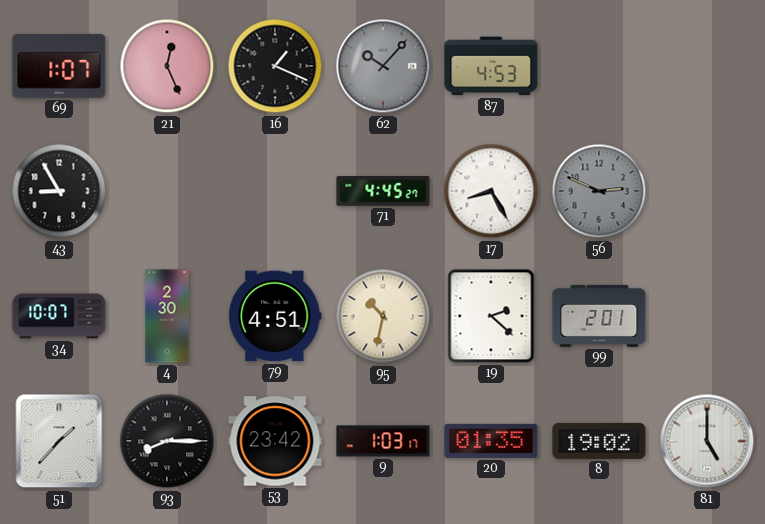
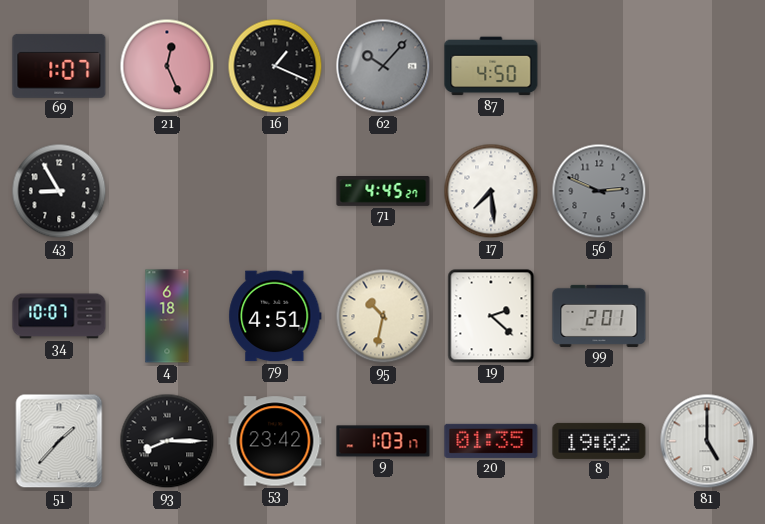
87: 4:53 -> 4:50 (491, 66)
17: 8:25 -> 7:29 (491, 191)
4: 2:30 -> 6:18 (167, 316)
